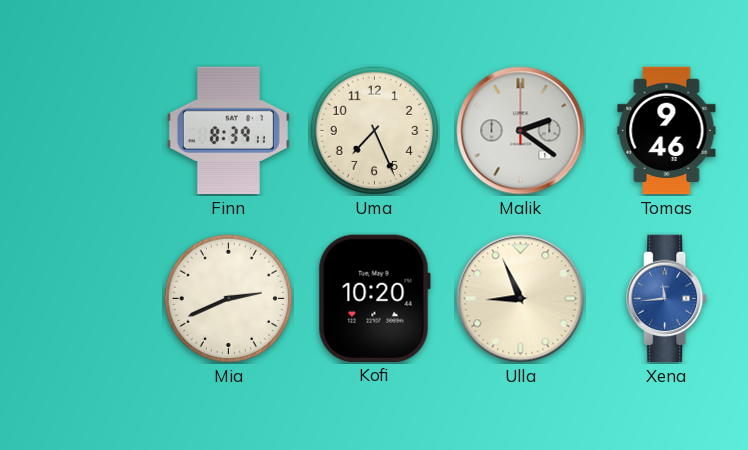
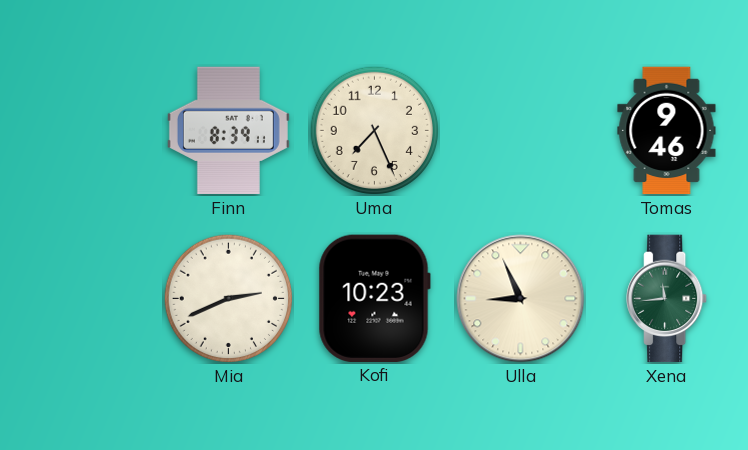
Malik: 2:21 -> none (521, 131)
Kofi: 10:20 -> 10:23 (374, 298)
Xena dial: blue -> green (667, 299)
